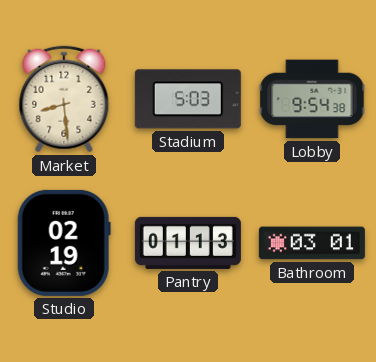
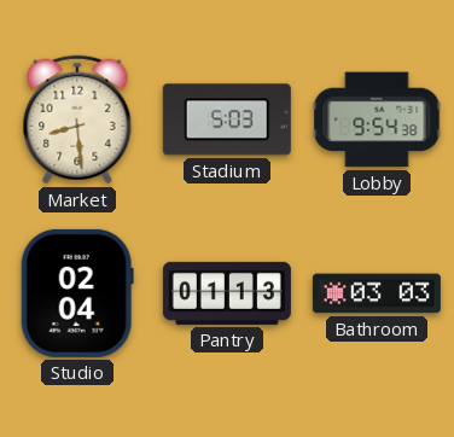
Studio: 02:19 -> 02:04 (77, 293)
Bathroom: 03:01 -> 03:03 (377, 293)
